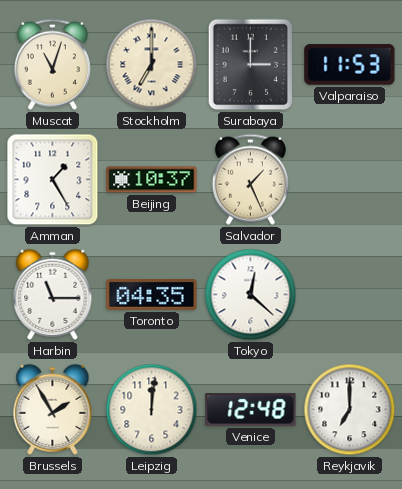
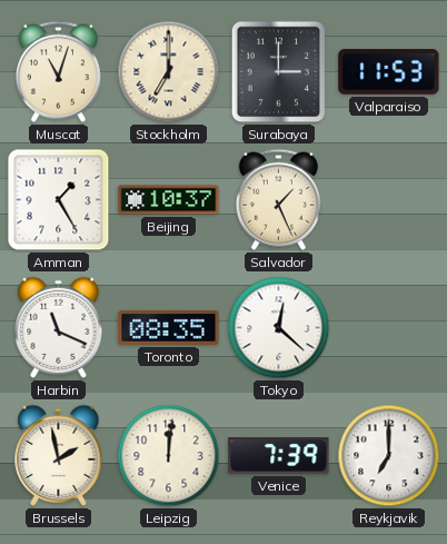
Harbin: 11:15 -> 11:19 (59, 327)
Toronto: 04:35 -> 08:35 (169, 328)
Brussels: 1:55 -> 1:58 (59, 455)
Venice: 12:48 -> 7:39 (279, 456)
